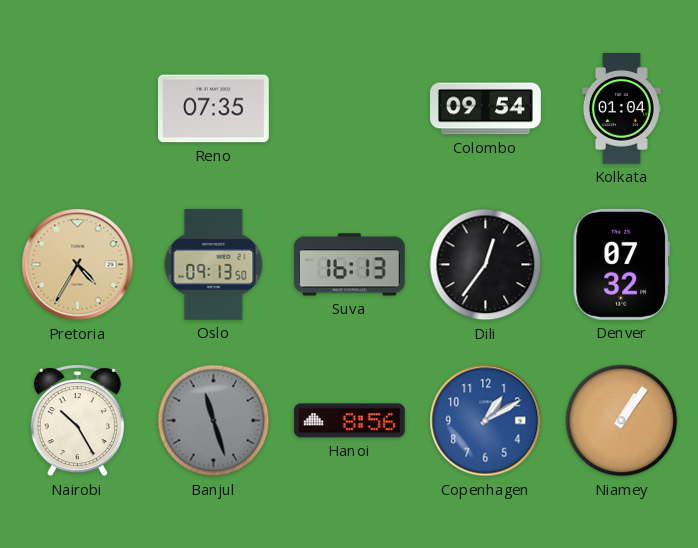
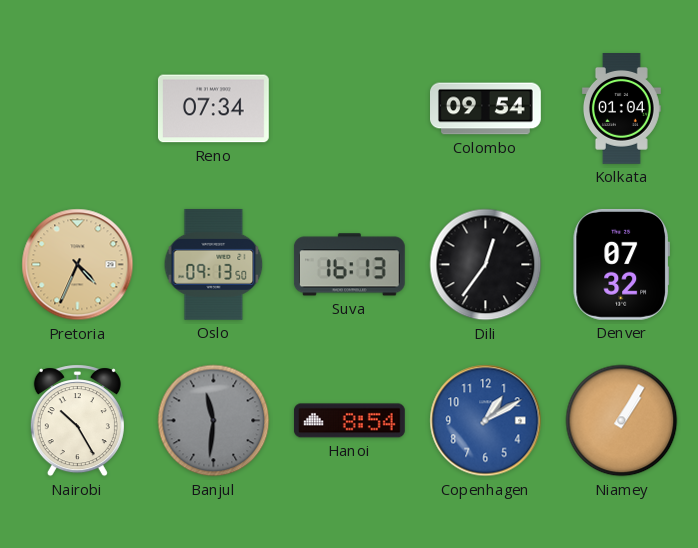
Reno: 07:35 -> 07:34 (213, 109)
Pretoria: 4:35 -> 4:34 (78, 265)
Banjul: 11:27 -> 11:31 (214, 421)
Hanoi: 8:56 -> 8:54 (349, 421)
Niamey: 1:06 -> 1:05 (622, 421)
